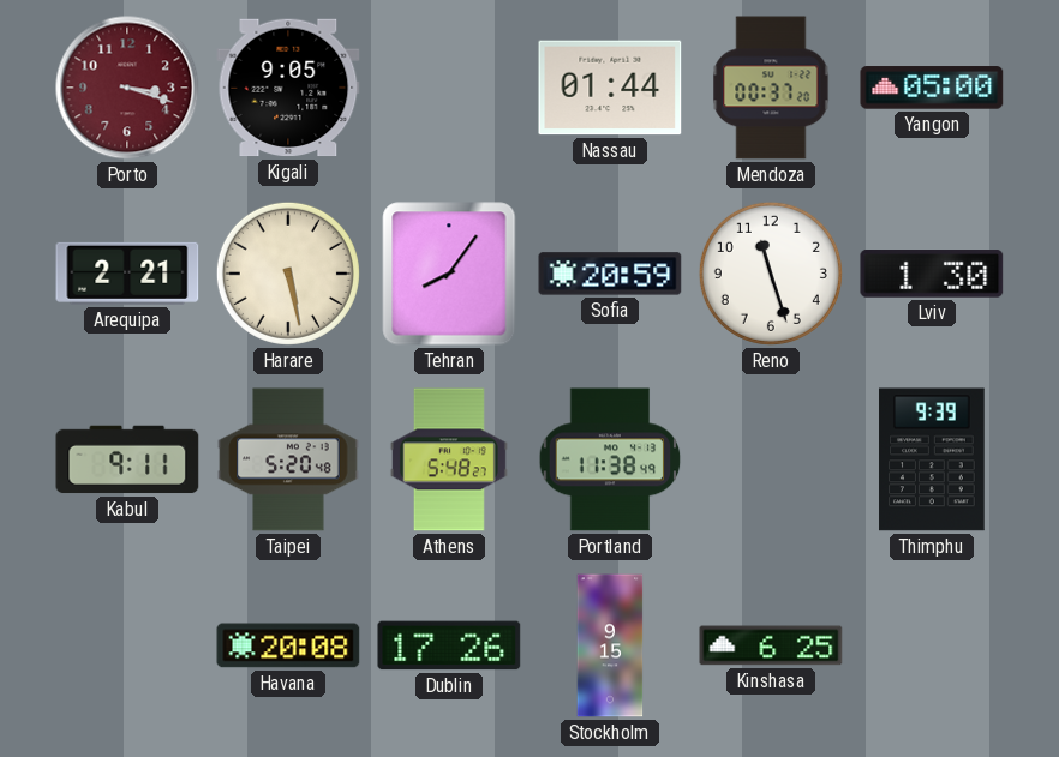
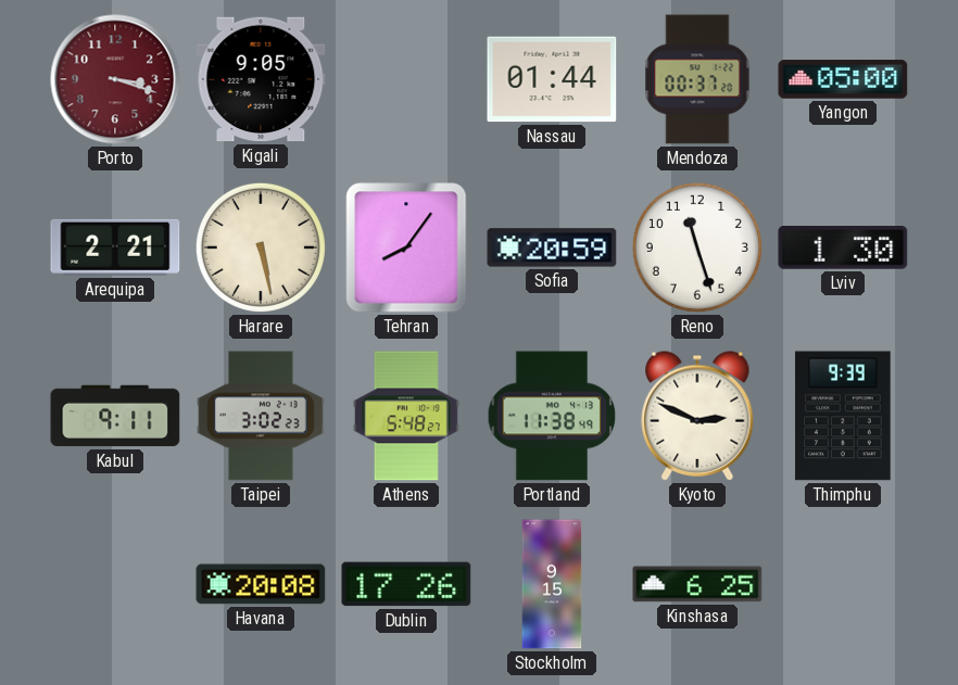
Taipei: 5:20 -> 3:02 (261, 416)
Kyoto: none -> 2:49 (697, 416)
